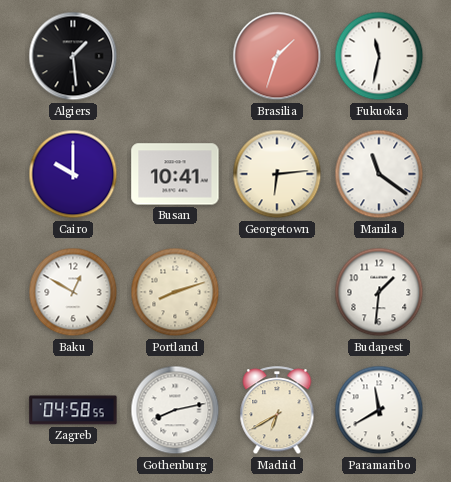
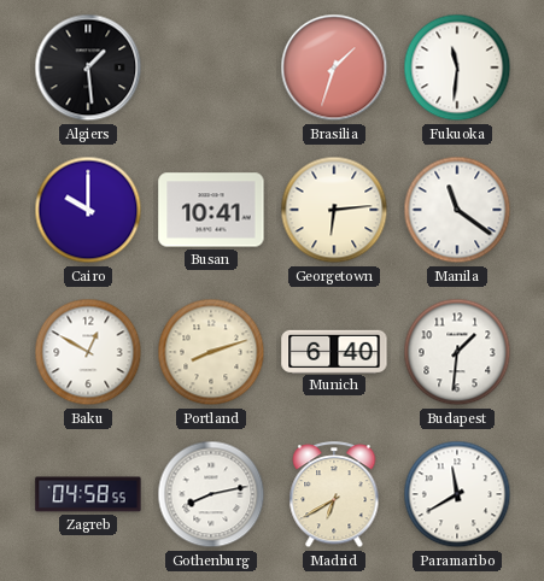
Fukuoka: 11:32 -> 11:31 (457, 68)
Munich: none -> 6:40 (334, 351)
